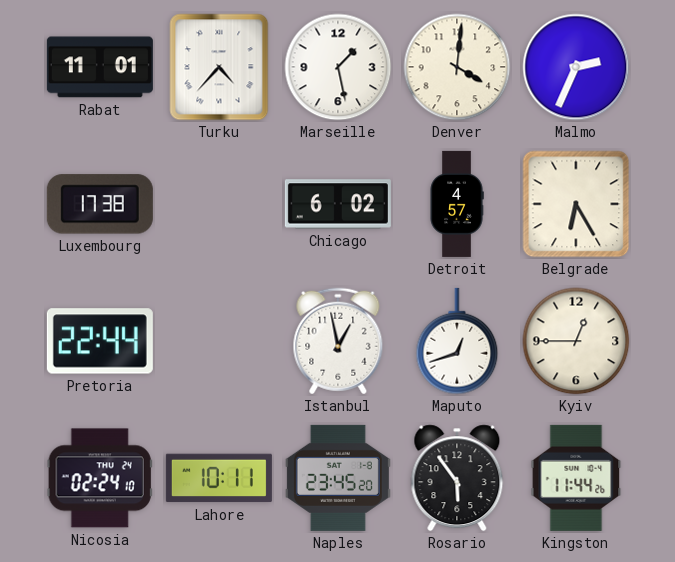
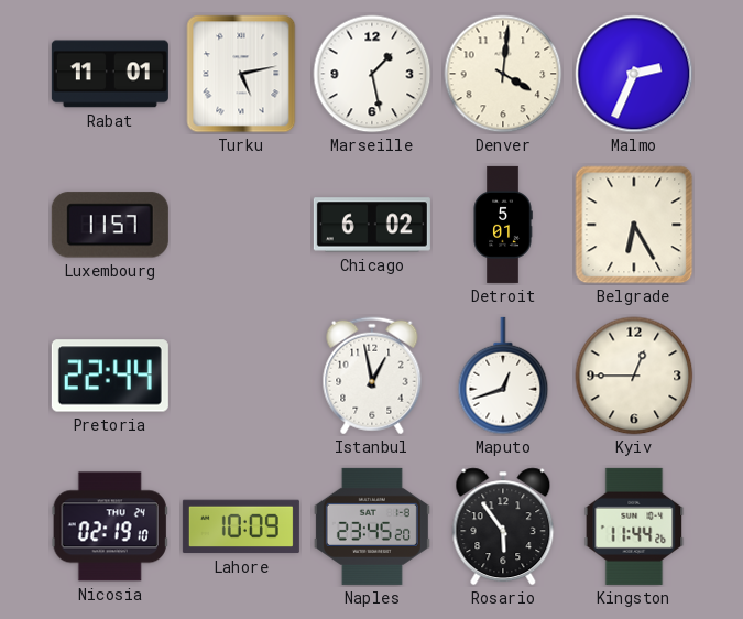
Turku: 4:37 -> 5:13 (241, 74)
Luxembourg: 17:38 -> 11:57 (110, 225)
Detroit: 4:57 -> 5:01 (503, 225)
Nicosia: 02:24 -> 02:19 (110, 526)
Lahore: 10:11 -> 10:09 (241, 526)
